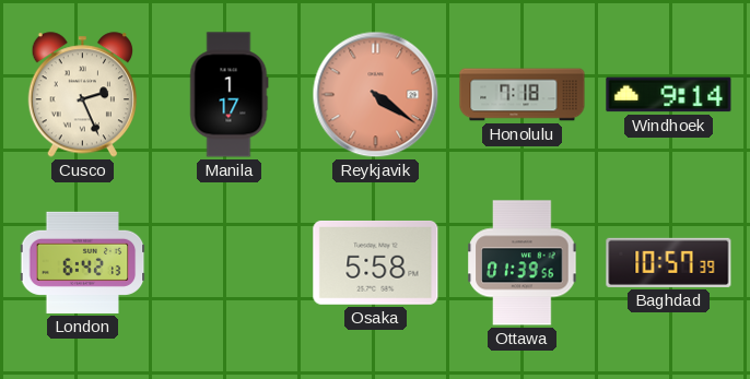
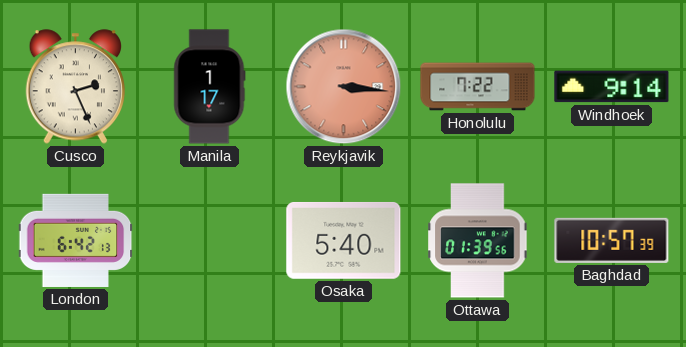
Reykjavik: 4:21 -> 3:16 (344, 87)
Honolulu: 7:18 -> 7:22 (478, 87)
Osaka: 5:58 -> 5:40 (344, 240)
